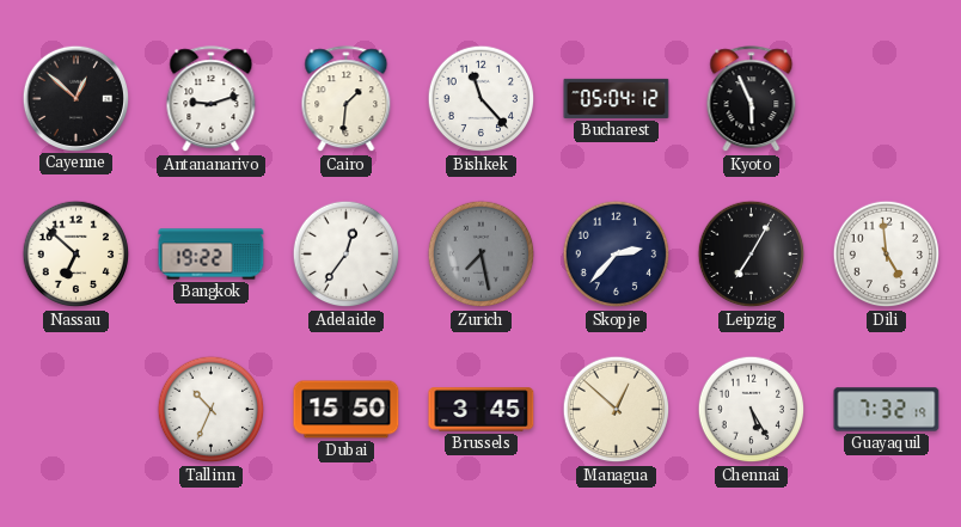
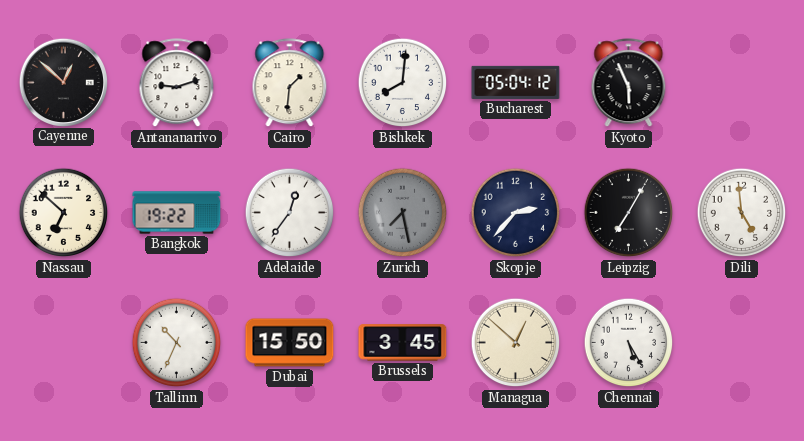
Bishkek: 11:23 -> 8:01 (403, 83)
Guayaquil: 7:32 -> none (887, 410)
